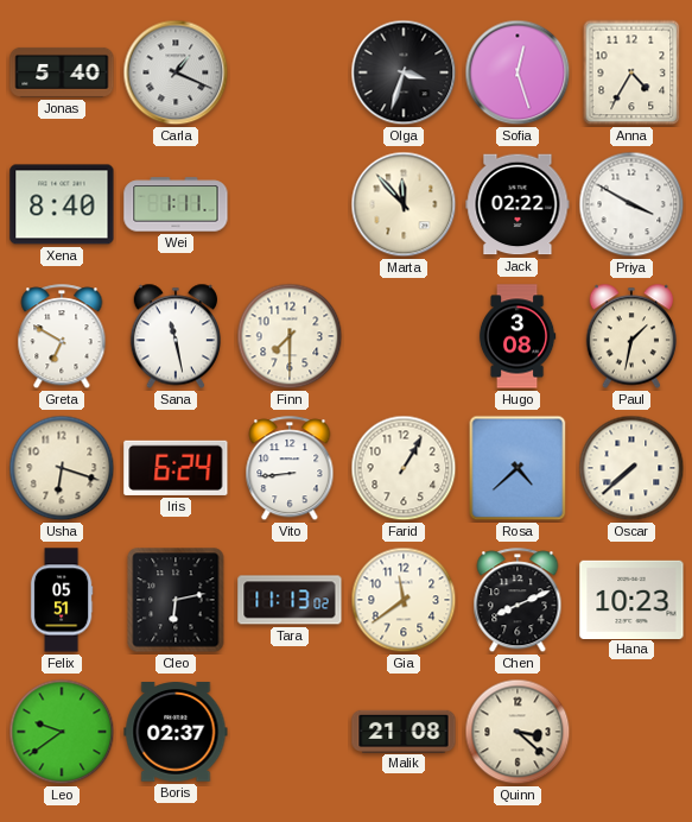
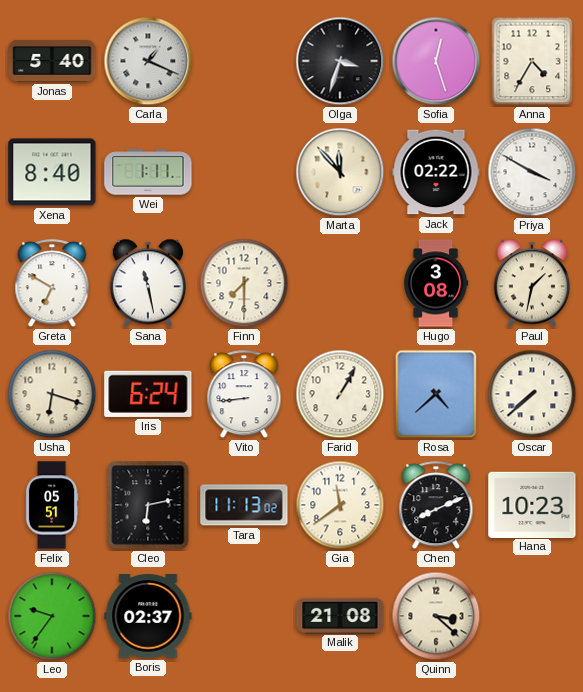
Leo: 9:39 -> 9:36 (52, 616)
